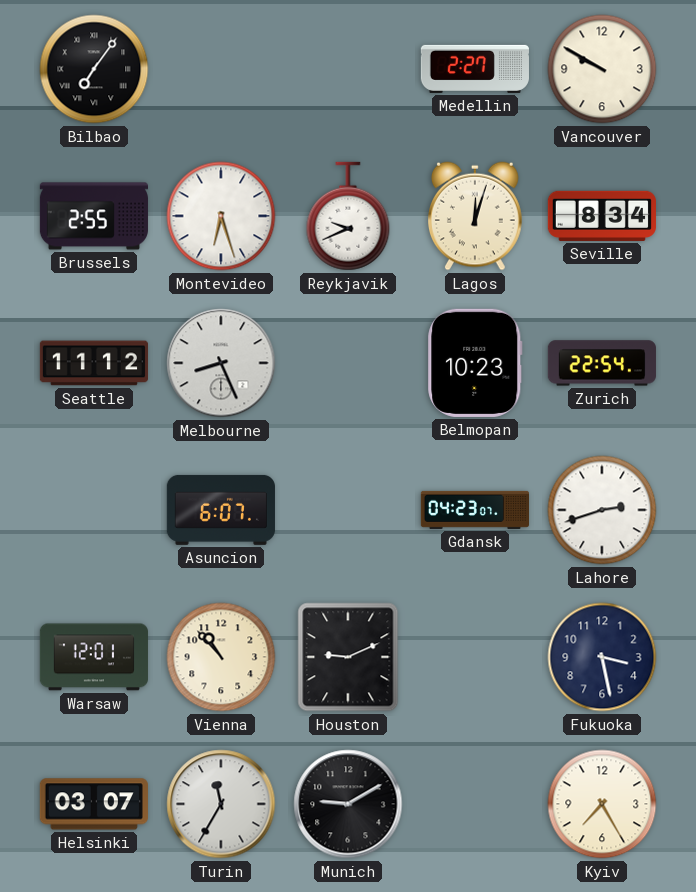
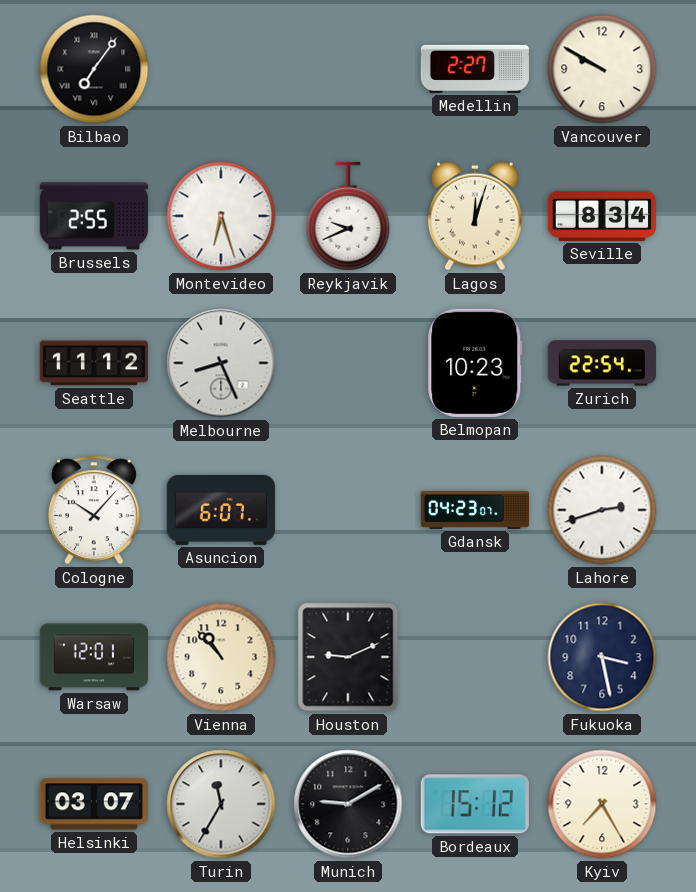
Cologne: none -> 10:07 (94, 510)
Bordeaux: none -> 15:12 (475, 804)
